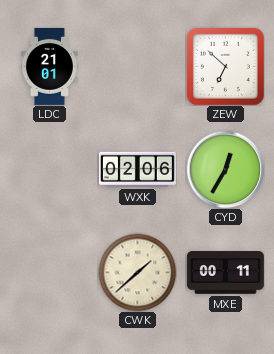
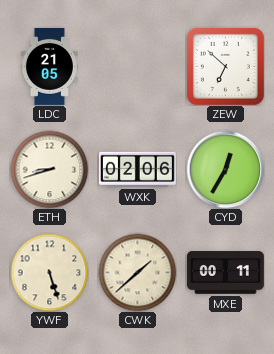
LDC: 21:01 -> 21:05 (49, 66)
ETH: none -> 8:42 (49, 169)
YWF: none -> 5:27 (49, 272)
